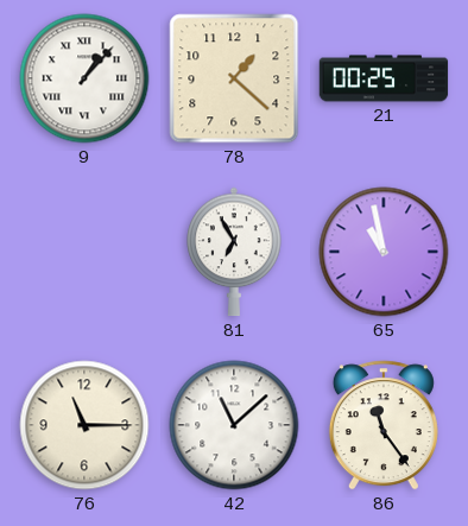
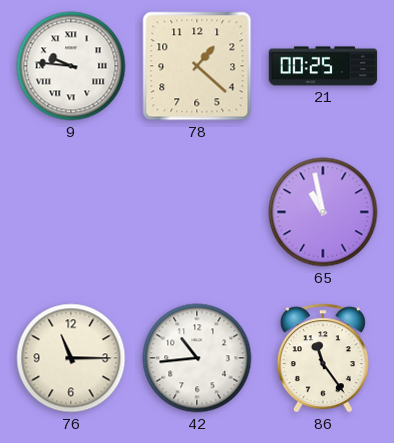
9: 1:07 -> 9:46 (71, 66)
81: 6:55 -> none (234, 252)
42: 11:08 -> 10:44 (197, 358)
